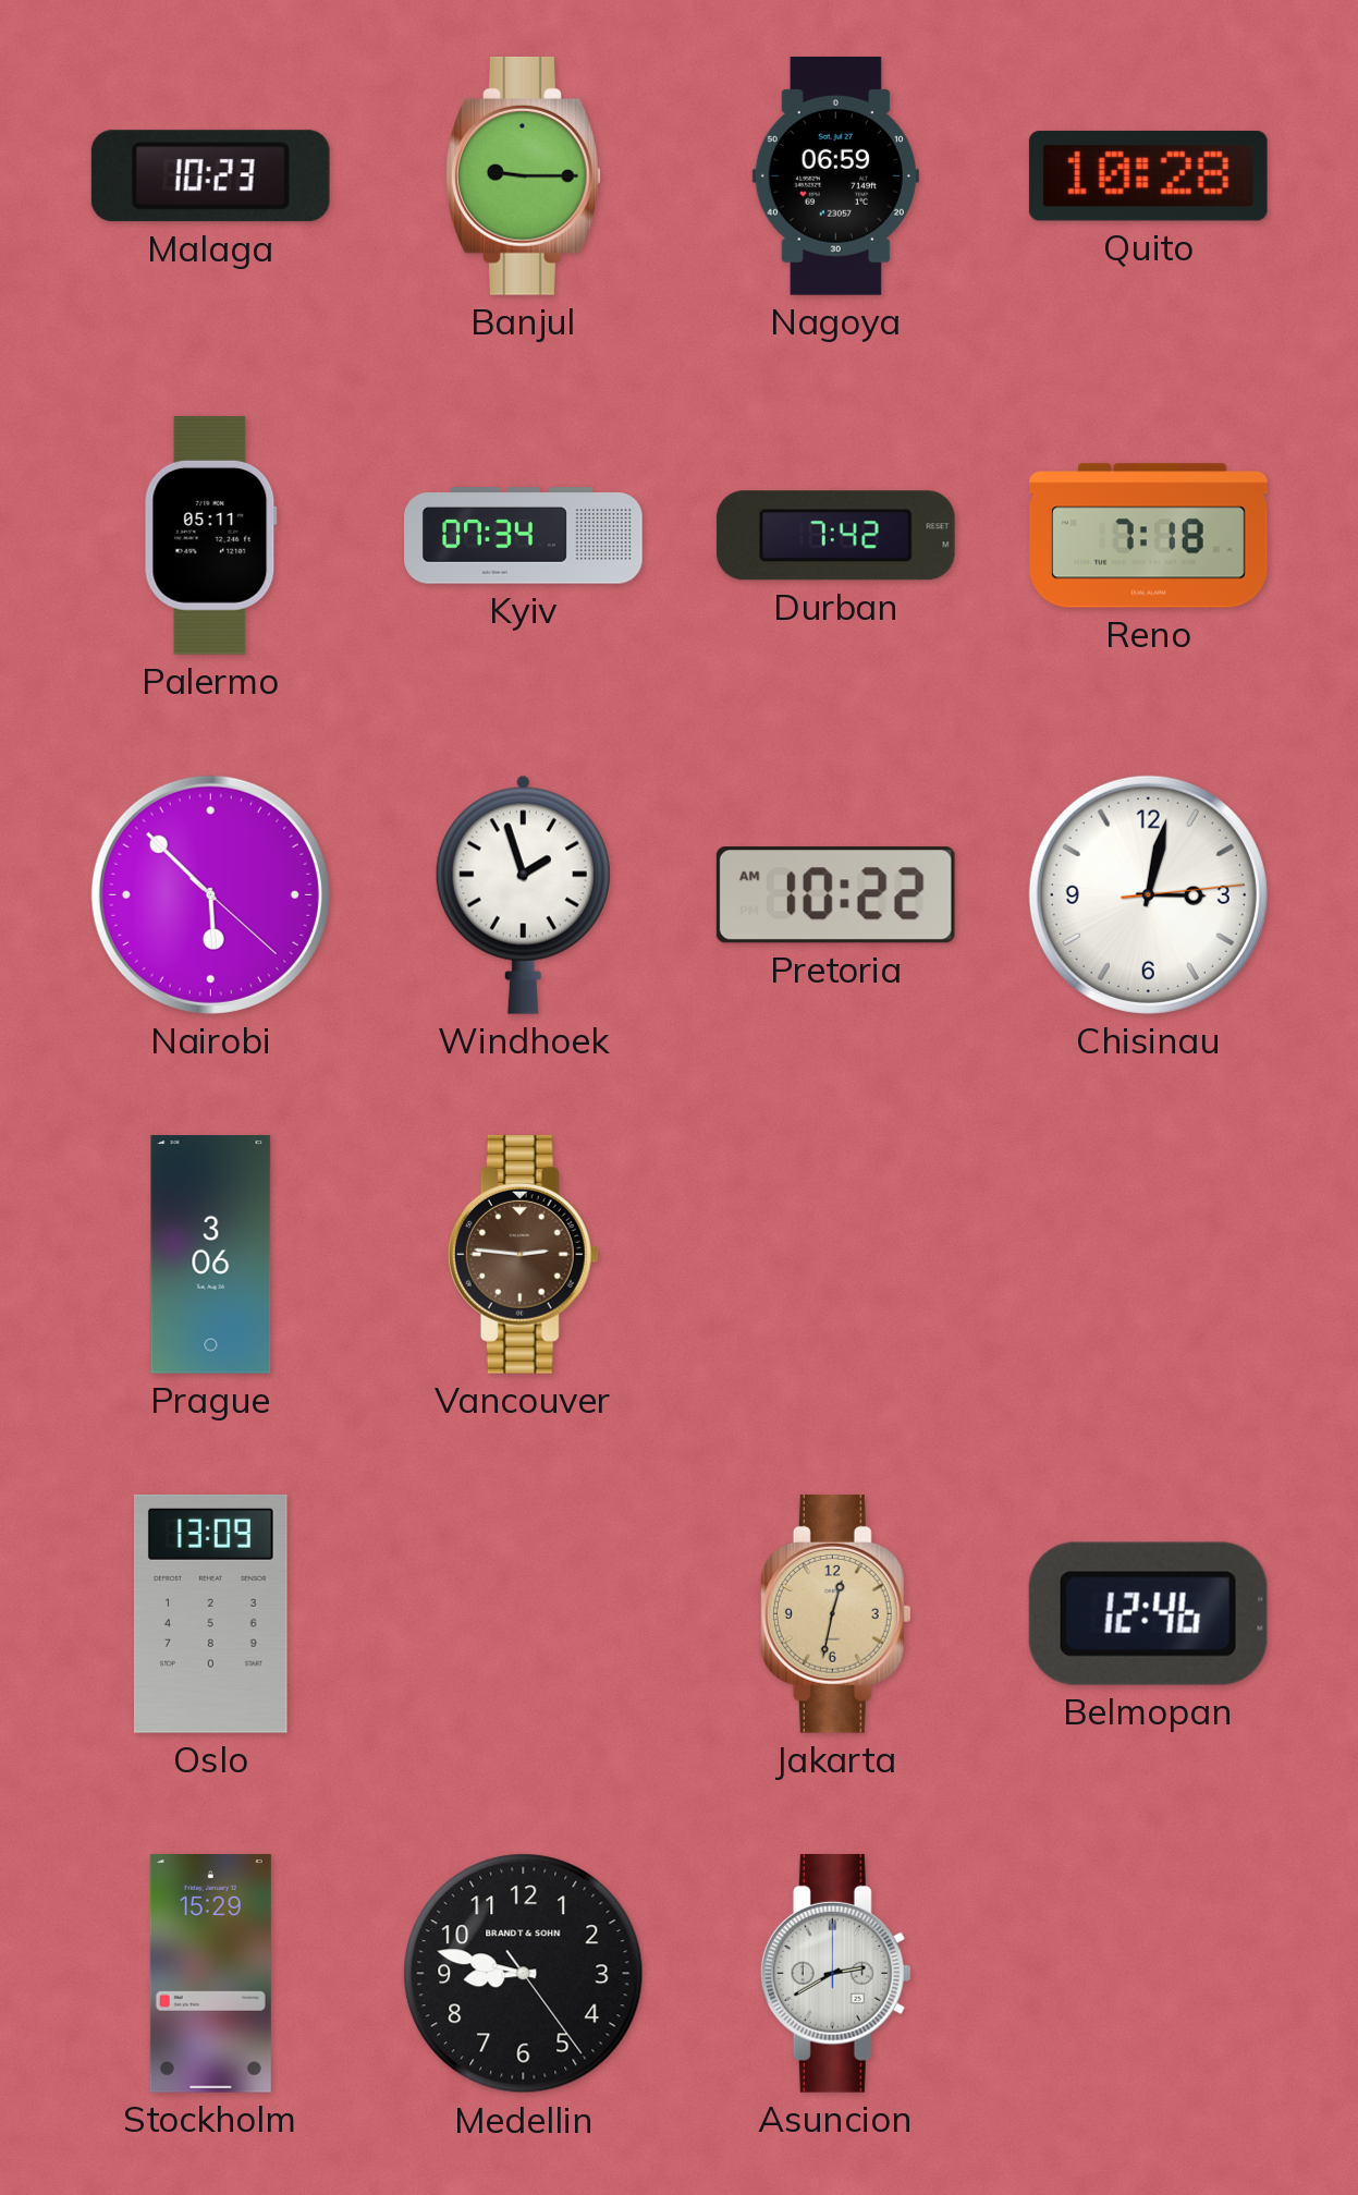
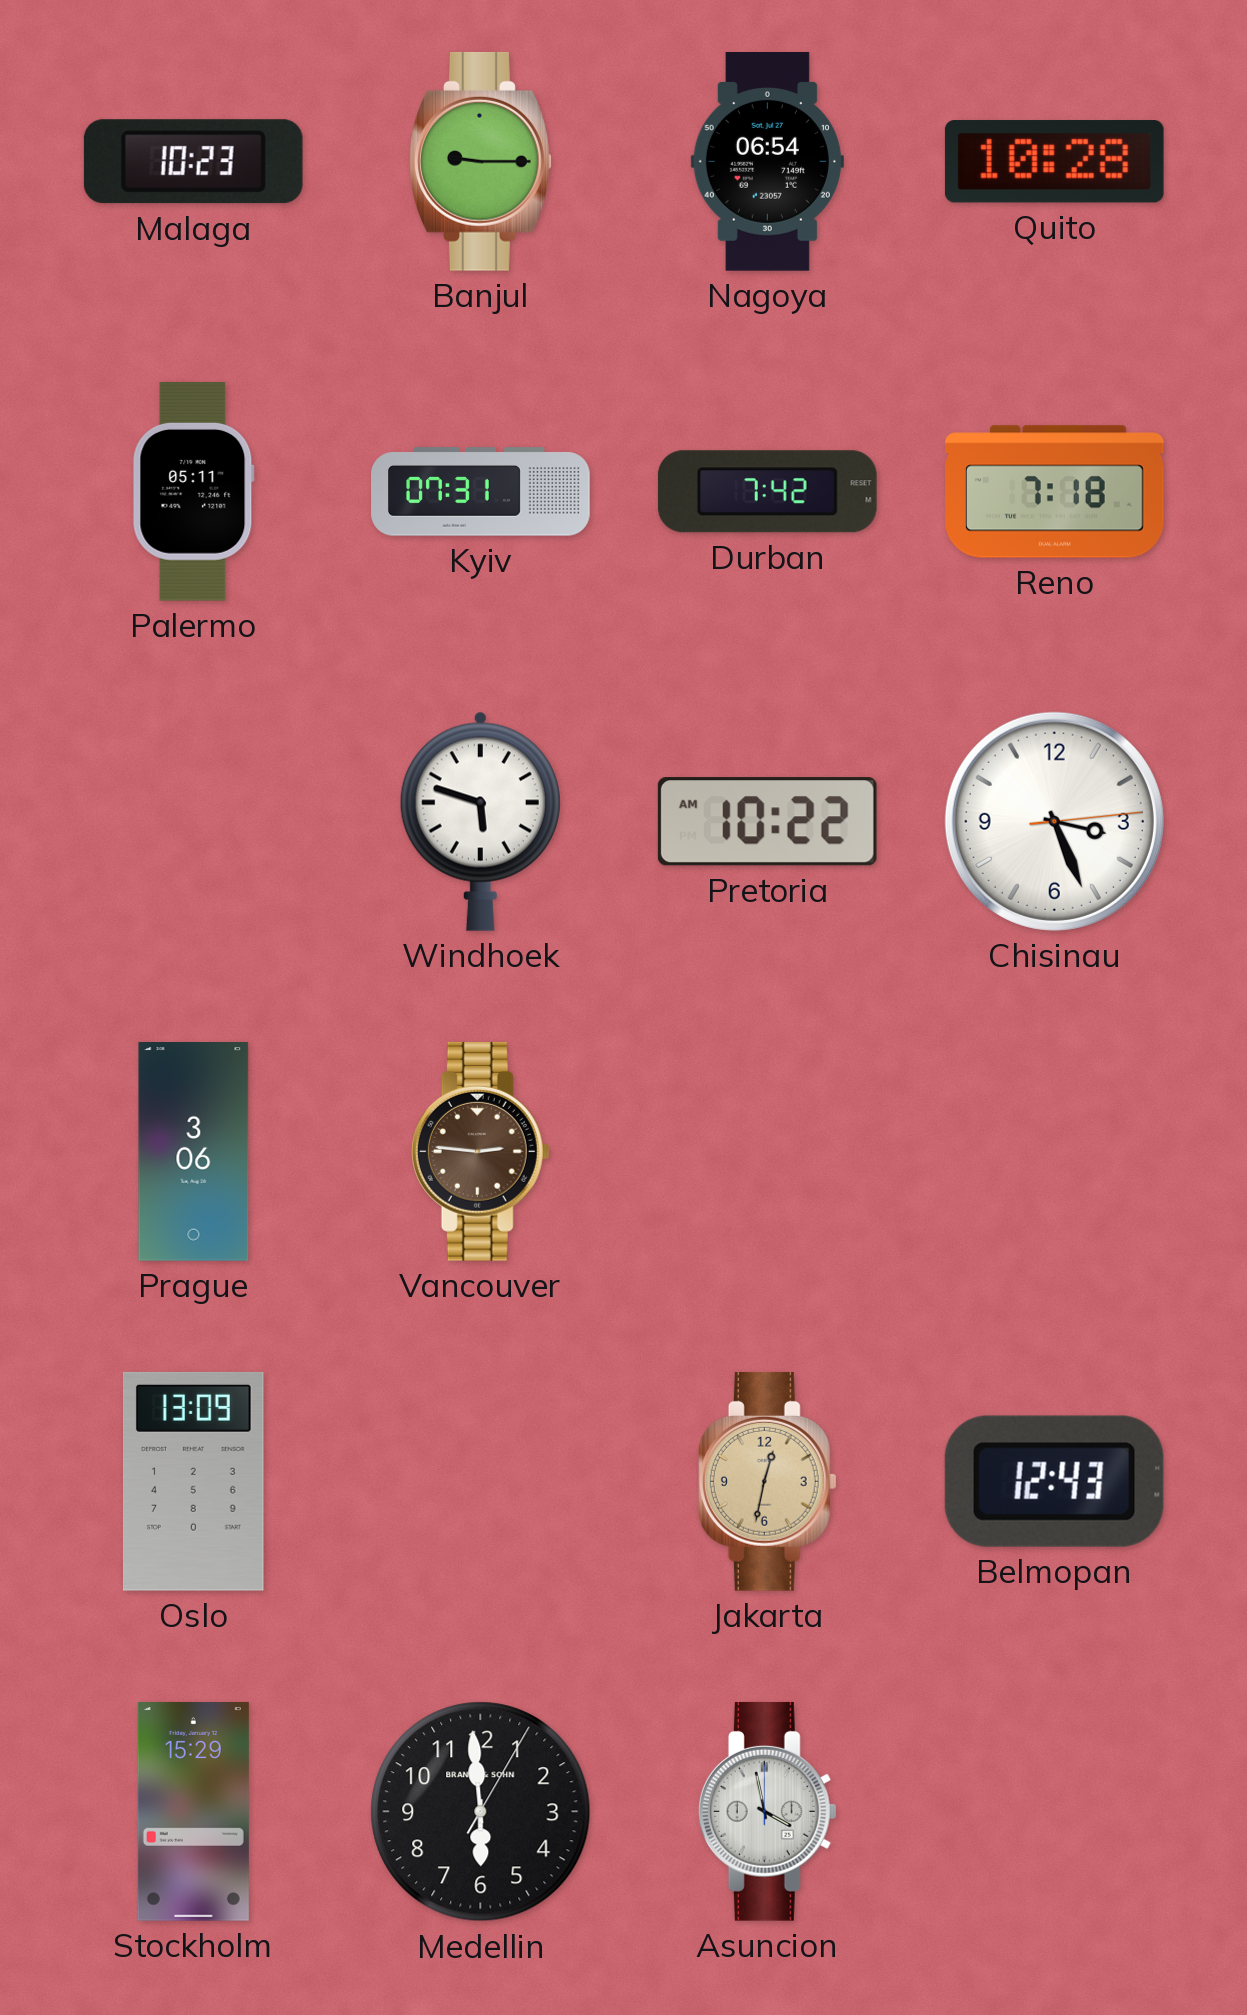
Nagoya: 06:59 -> 06:54 (767, 162)
Kyiv: 07:34 -> 07:31 (481, 492)
Nairobi: 5:52 -> none (210, 894)
Windhoek: 1:57 -> 5:48 (480, 821)
Chisinau: 3:02 -> 3:26 (1054, 821)
Belmopan: 12:46 -> 12:43 (1054, 1481)
Medellin: 8:47 -> 5:59 (481, 1812)
Asuncion: 2:40 -> 3:58 (767, 1811)
